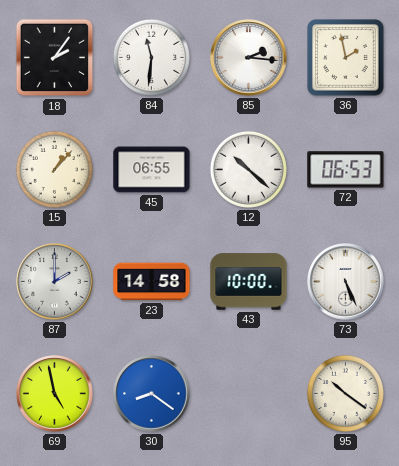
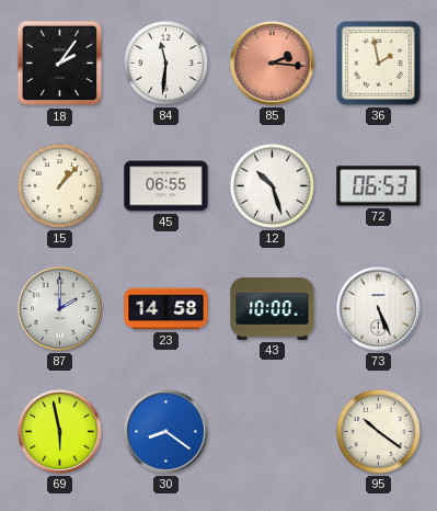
85 dial: white -> salmon (273, 64)
12: 10:22 -> 10:27 (272, 185)
69: 4:58 -> 5:58 (60, 432)
